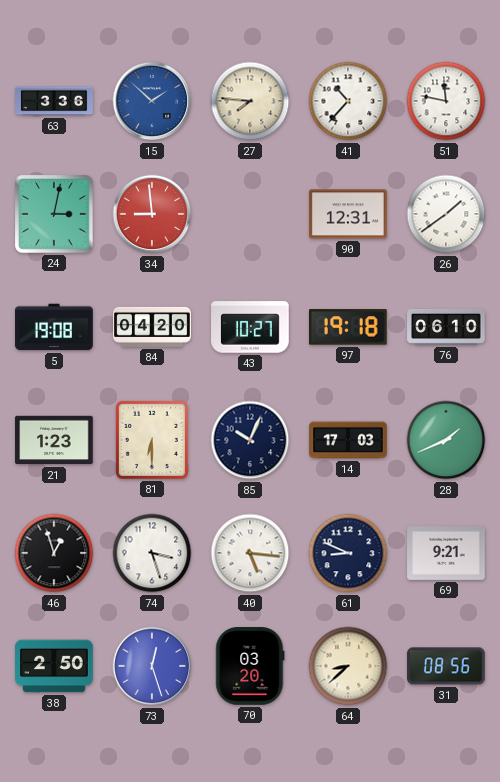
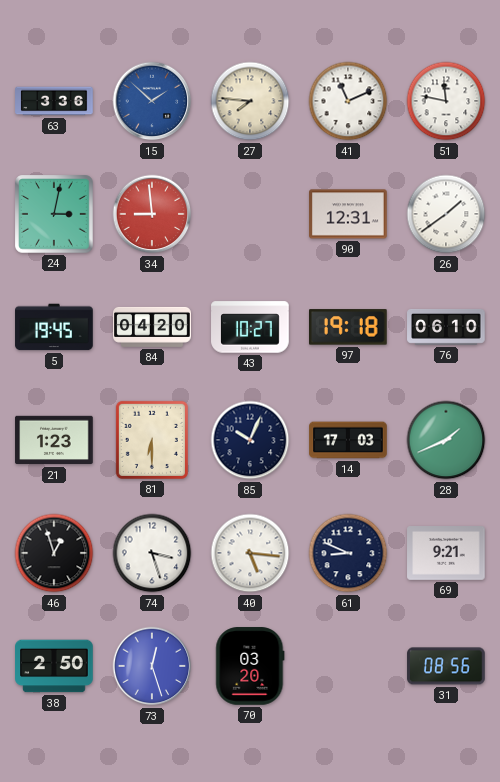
41: 10:37 -> 11:11 (348, 101)
5: 19:08 -> 19:45 (54, 327)
64: 8:38 -> none (348, 666)
